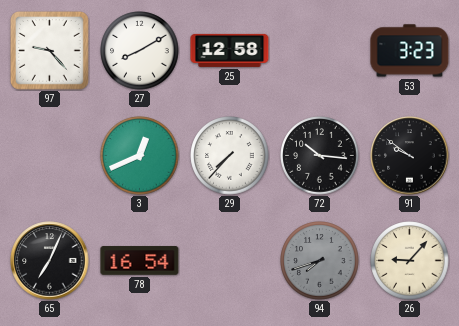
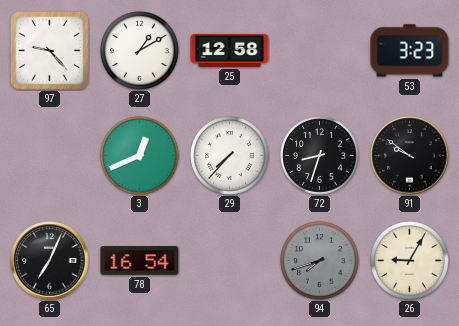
27: 8:10 -> 1:10 (140, 51)
72: 10:16 -> 8:33 (320, 156)
26: 9:07 -> 9:05 (410, 261)
